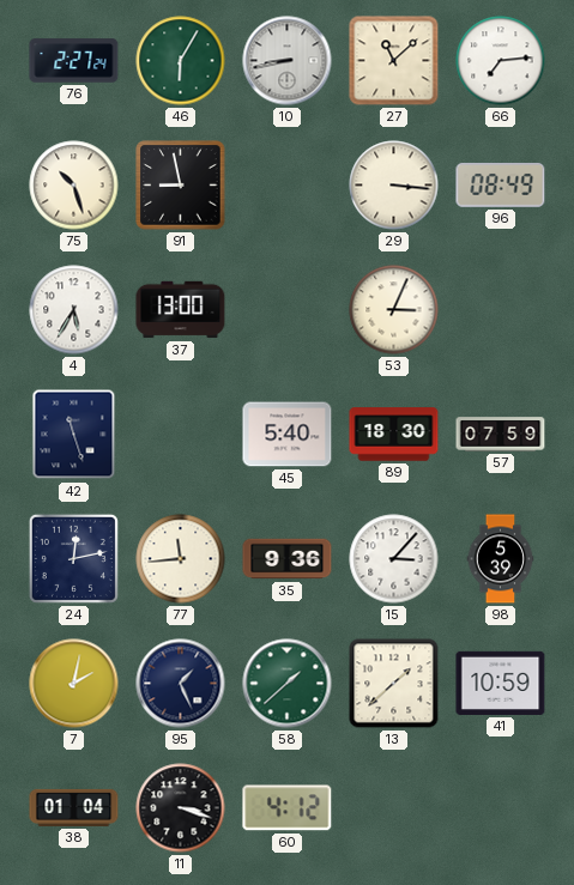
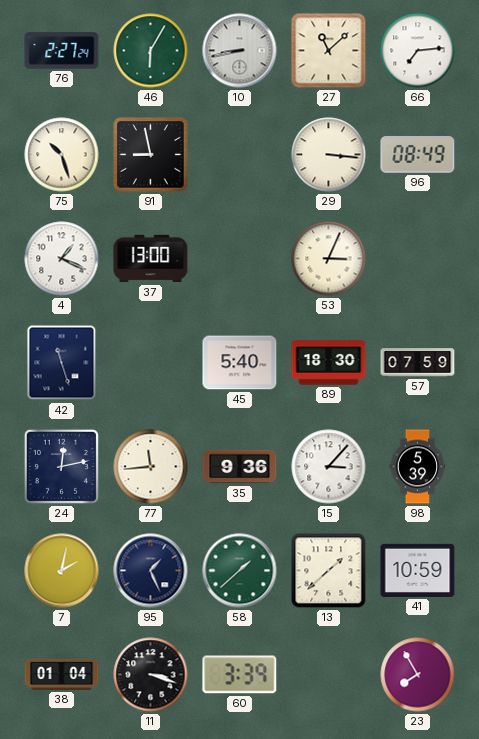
4: 5:35 -> 1:19 (62, 259)
60: 4:12 -> 3:39 (240, 675)
23: none -> 7:55 (418, 675)
